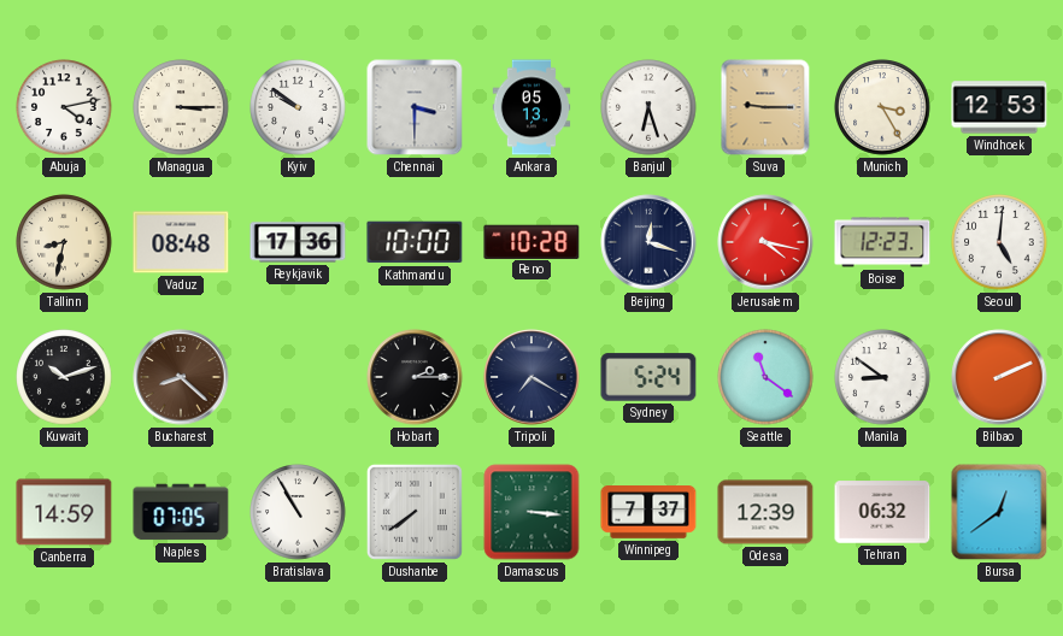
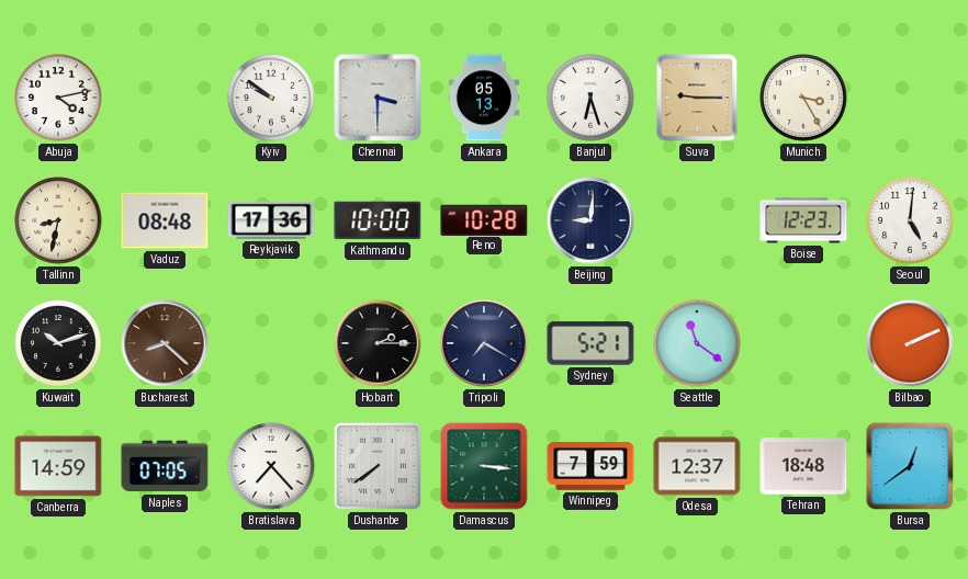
Managua: 3:15 -> none (181, 107)
Windhoek: 12:53 -> none (999, 107)
Beijing: 12:18 -> 9:01 (590, 220)
Jerusalem: 4:17 -> none (765, 242)
Sydney: 5:24 -> 5:21 (590, 343)
Manila: 8:51 -> none (882, 377)
Bratislava: 10:55 -> 7:23 (271, 466)
Winnipeg: 7:37 -> 7:59 (590, 467)
Odesa: 12:39 -> 12:37 (697, 466)
Tehran: 06:32 -> 18:48 (803, 466)
